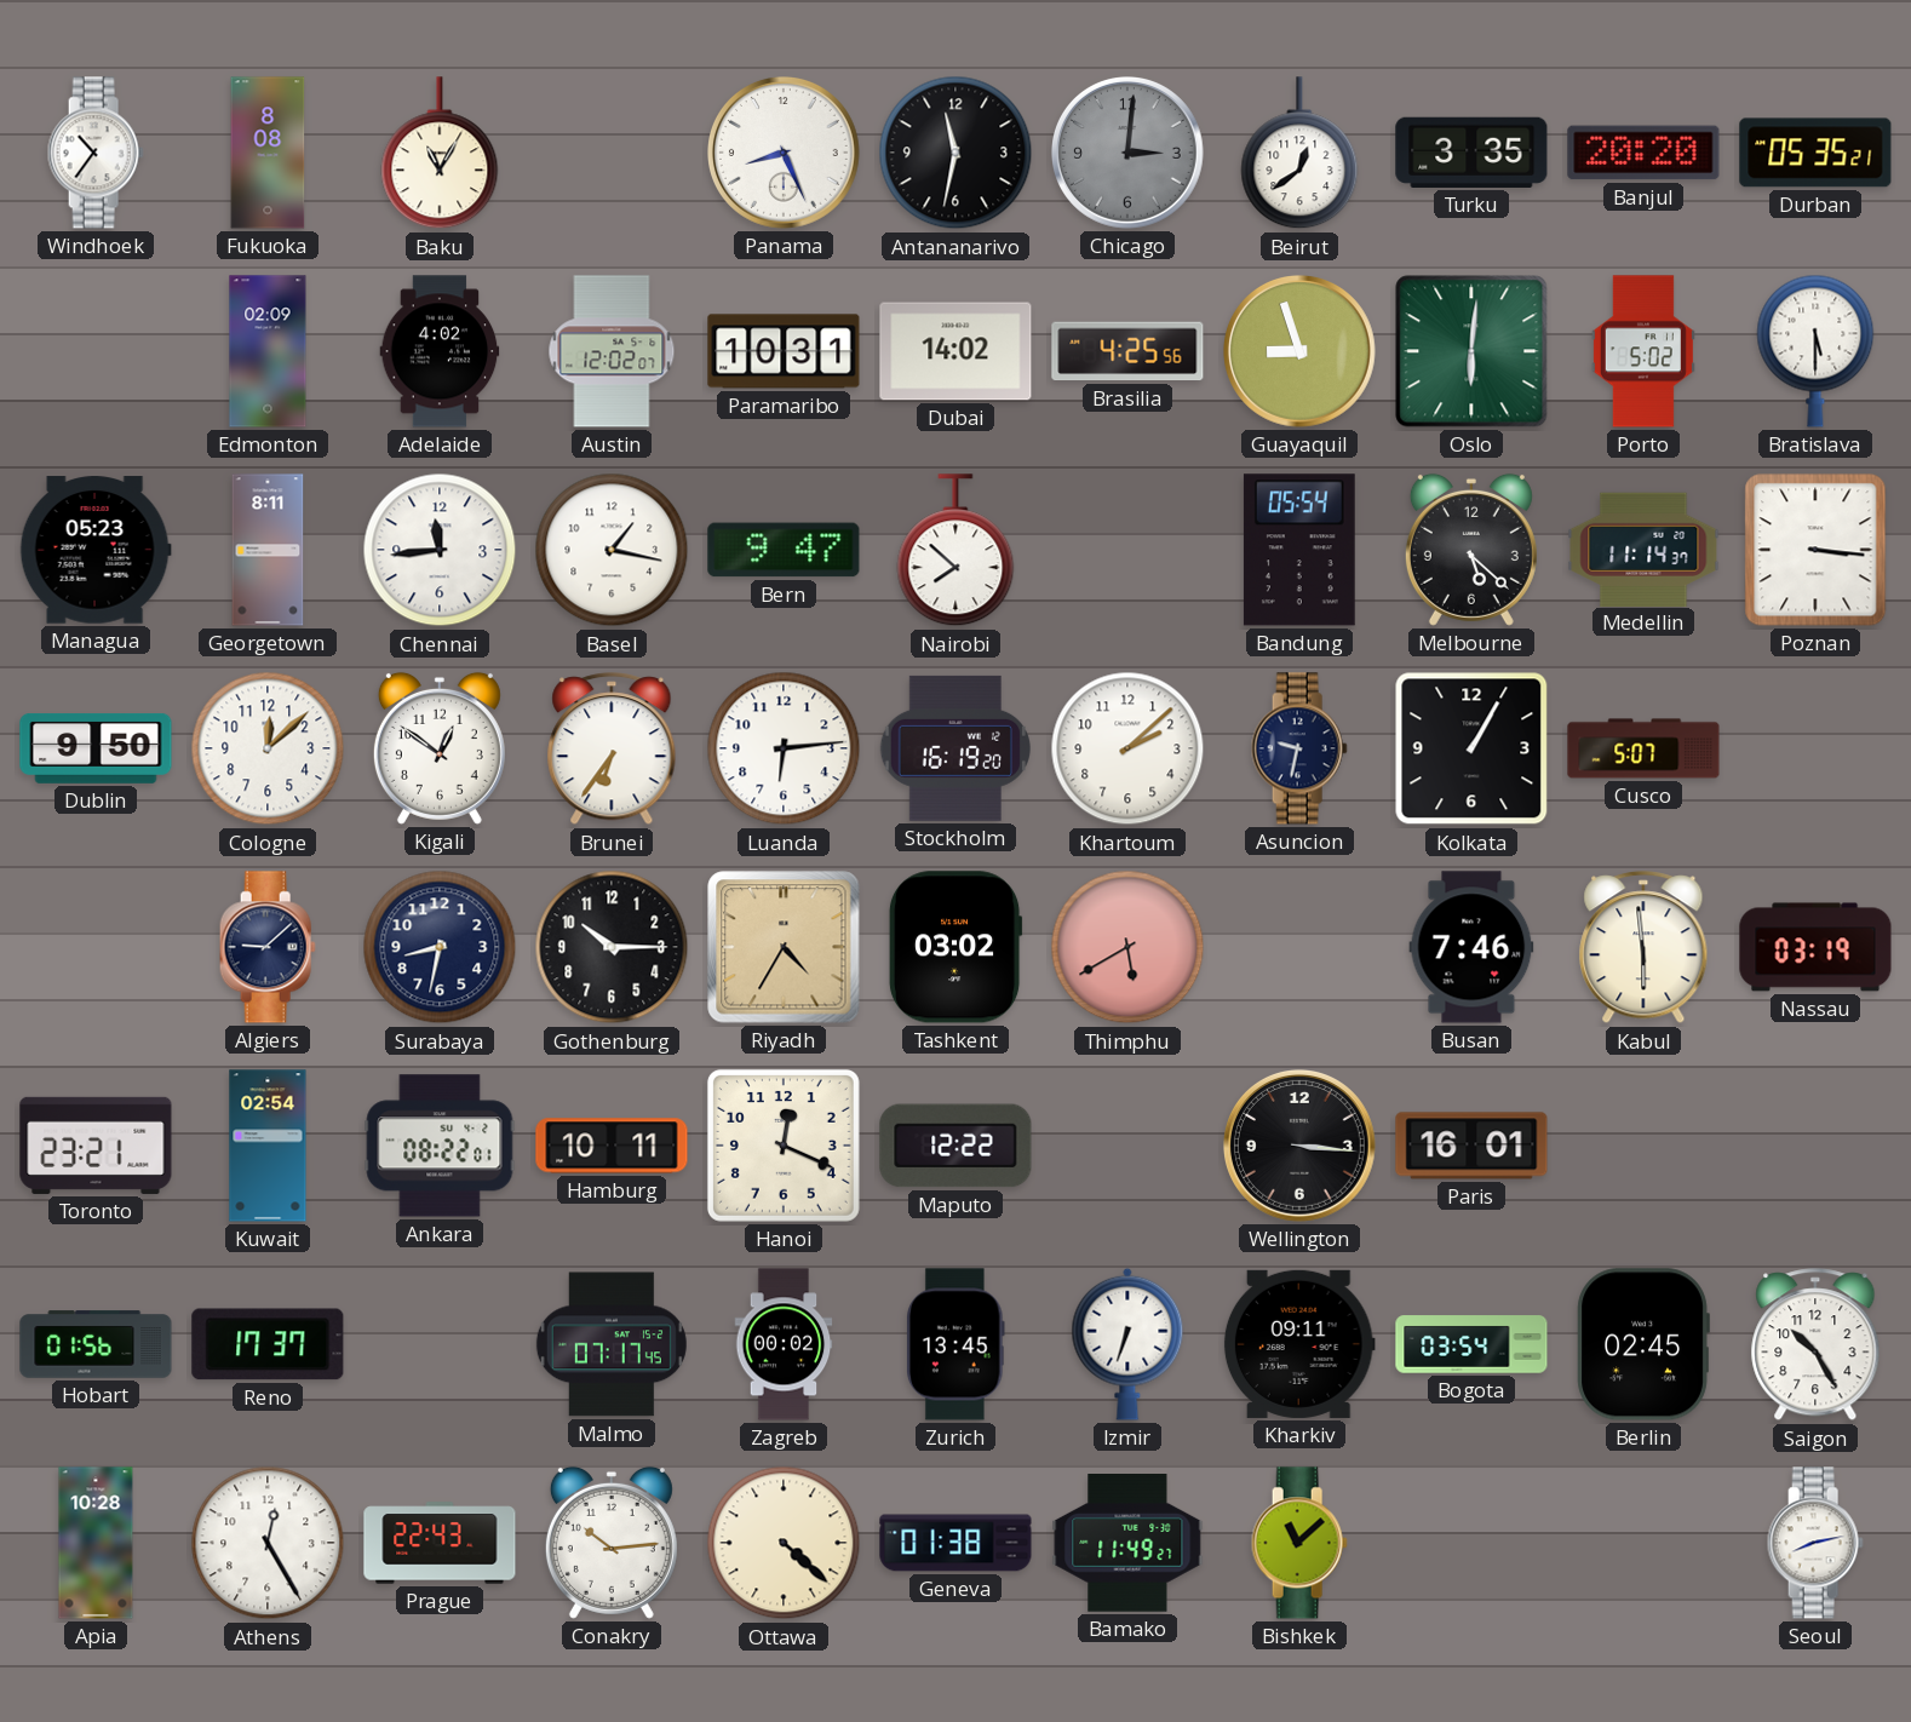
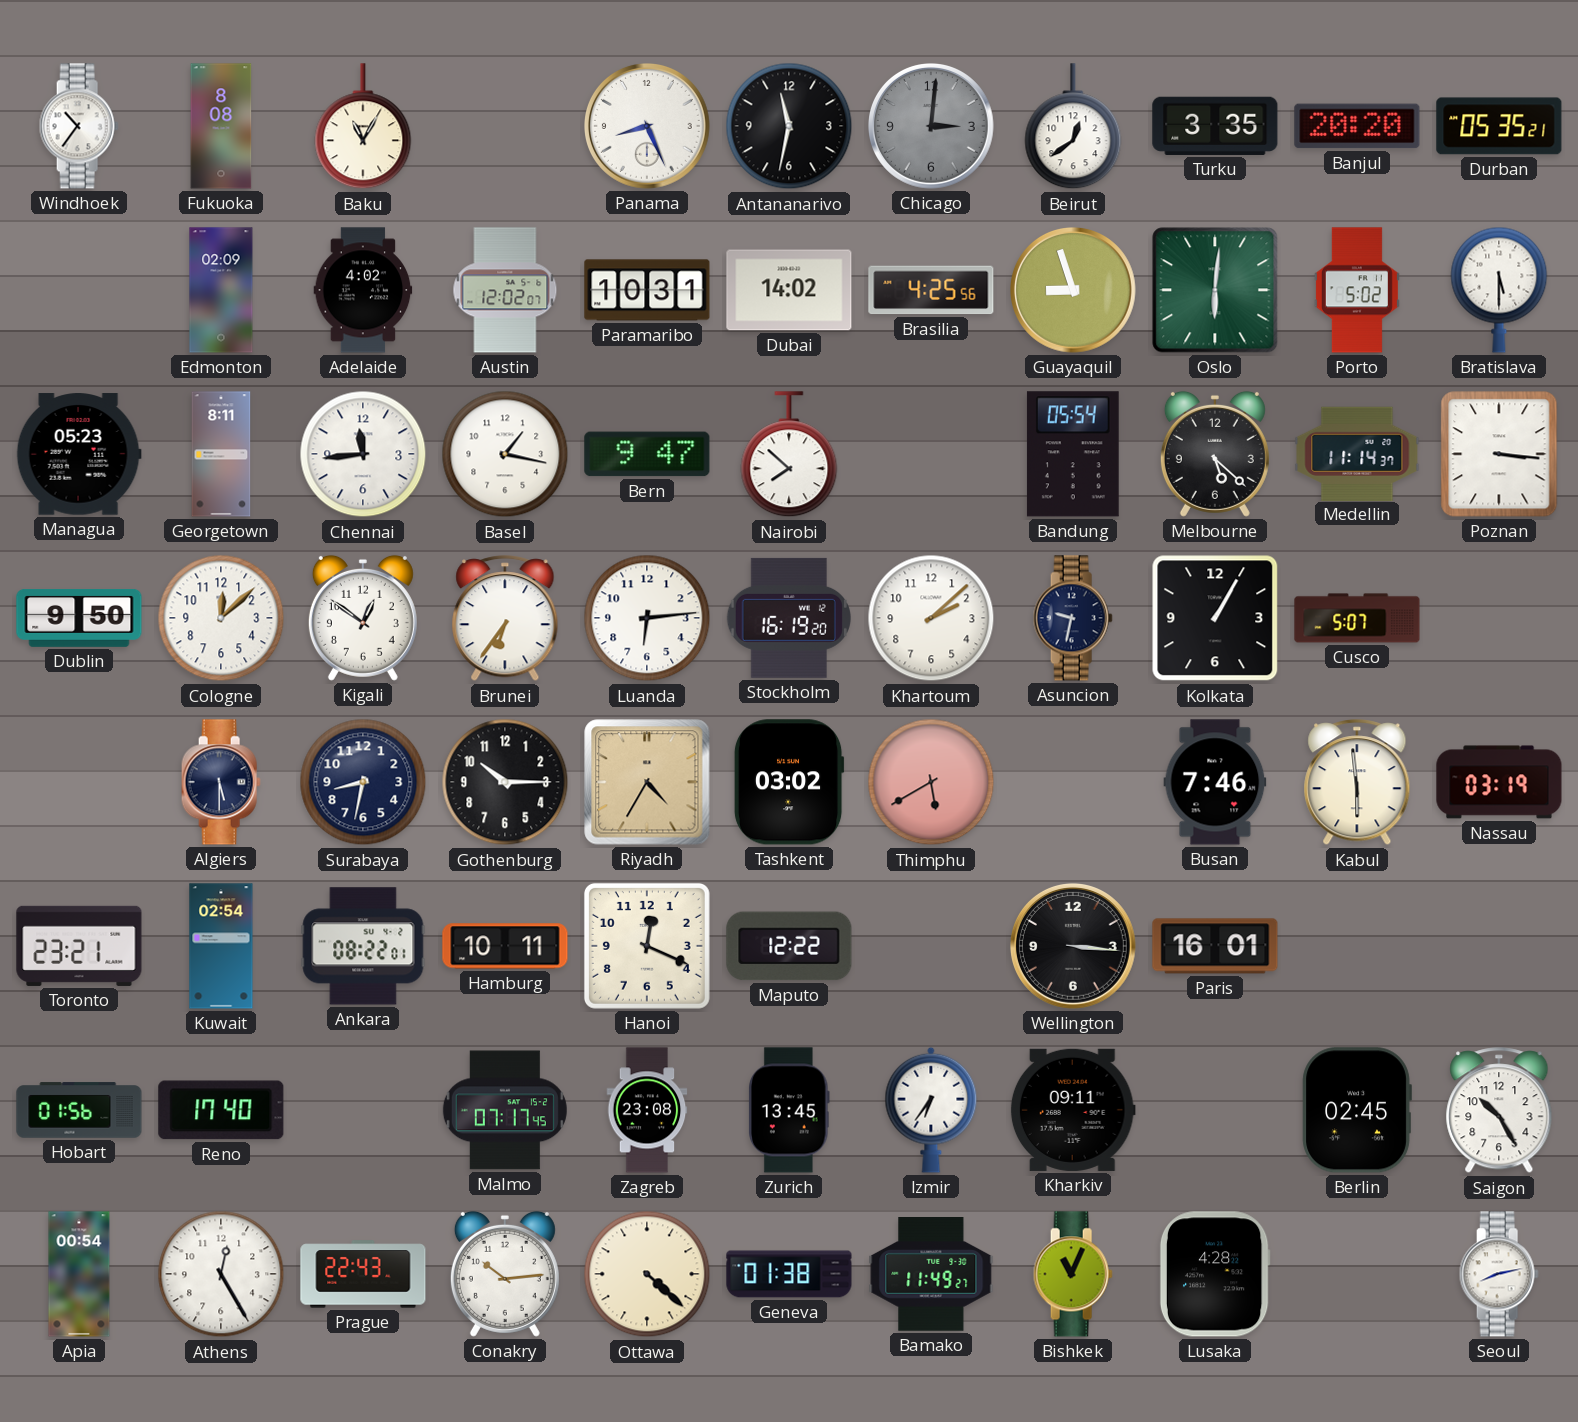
Algiers: 9:08 -> 5:30 (221, 782)
Reno: 17:37 -> 17:40 (221, 1110)
Zagreb: 00:02 -> 23:08 (647, 1110)
Izmir: 6:33 -> 6:36 (931, 1110)
Bogota: 03:54 -> none (1471, 1344)
Apia: 10:28 -> 00:54 (79, 1274)
Bishkek: 11:08 -> 11:04 (1073, 1274)
Lusaka: none -> 4:28 (1215, 1274)
